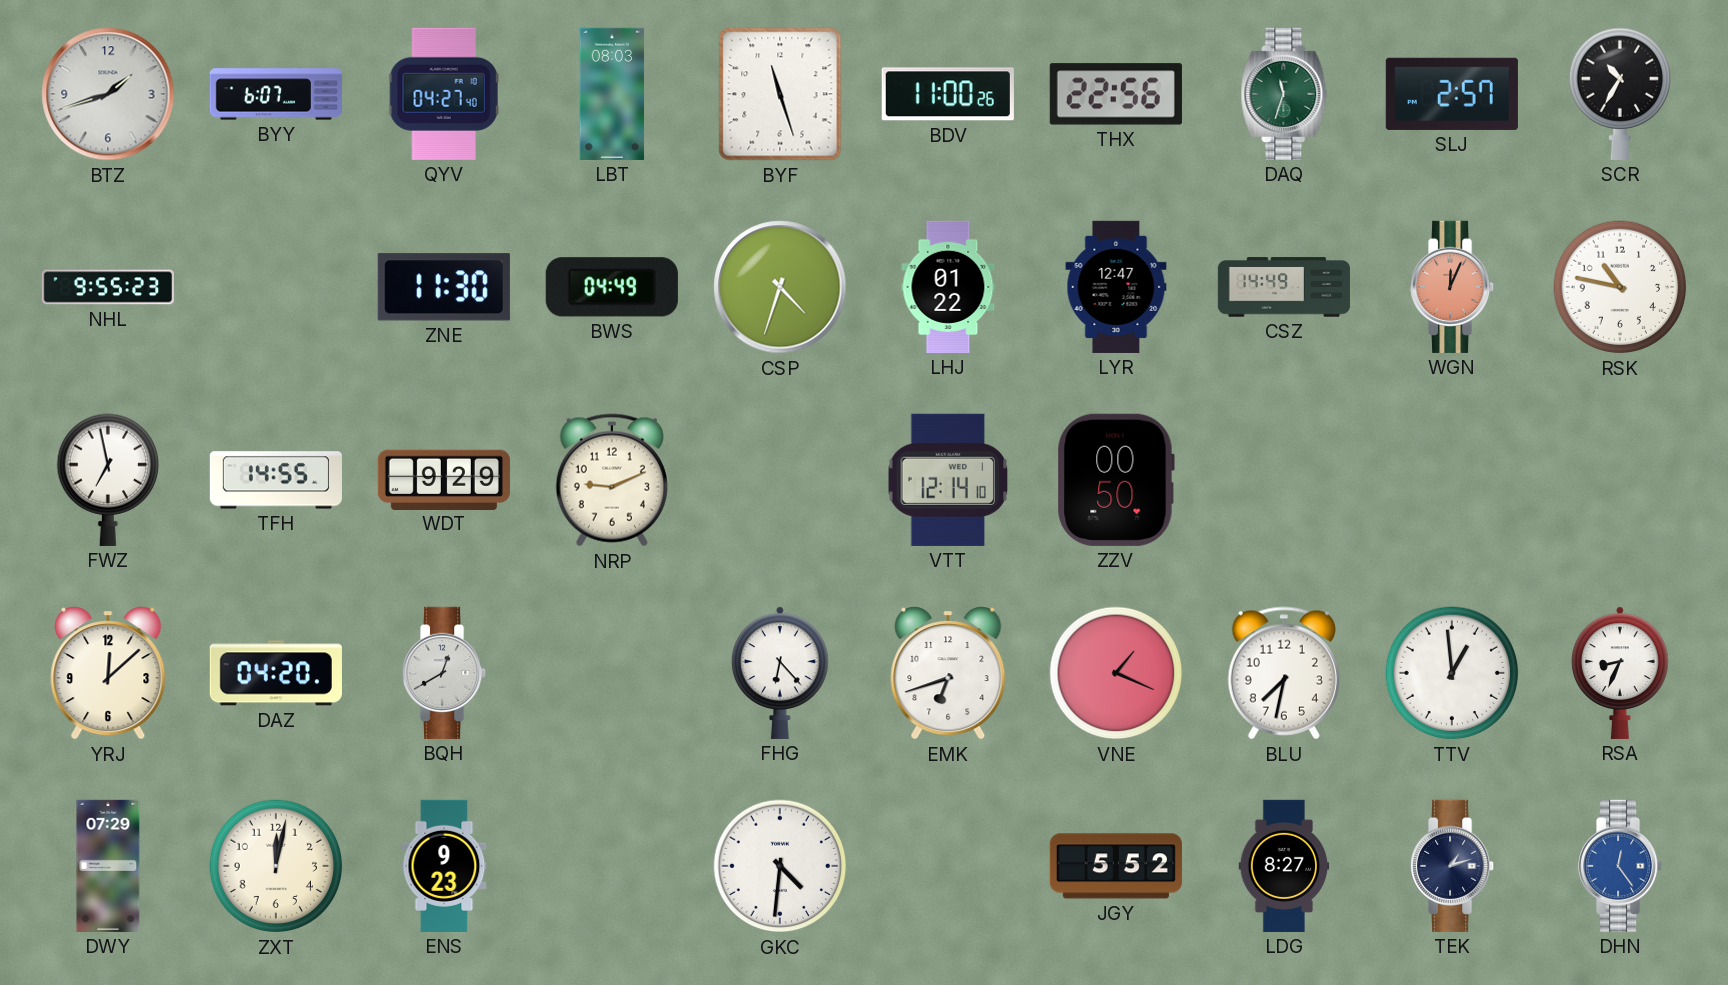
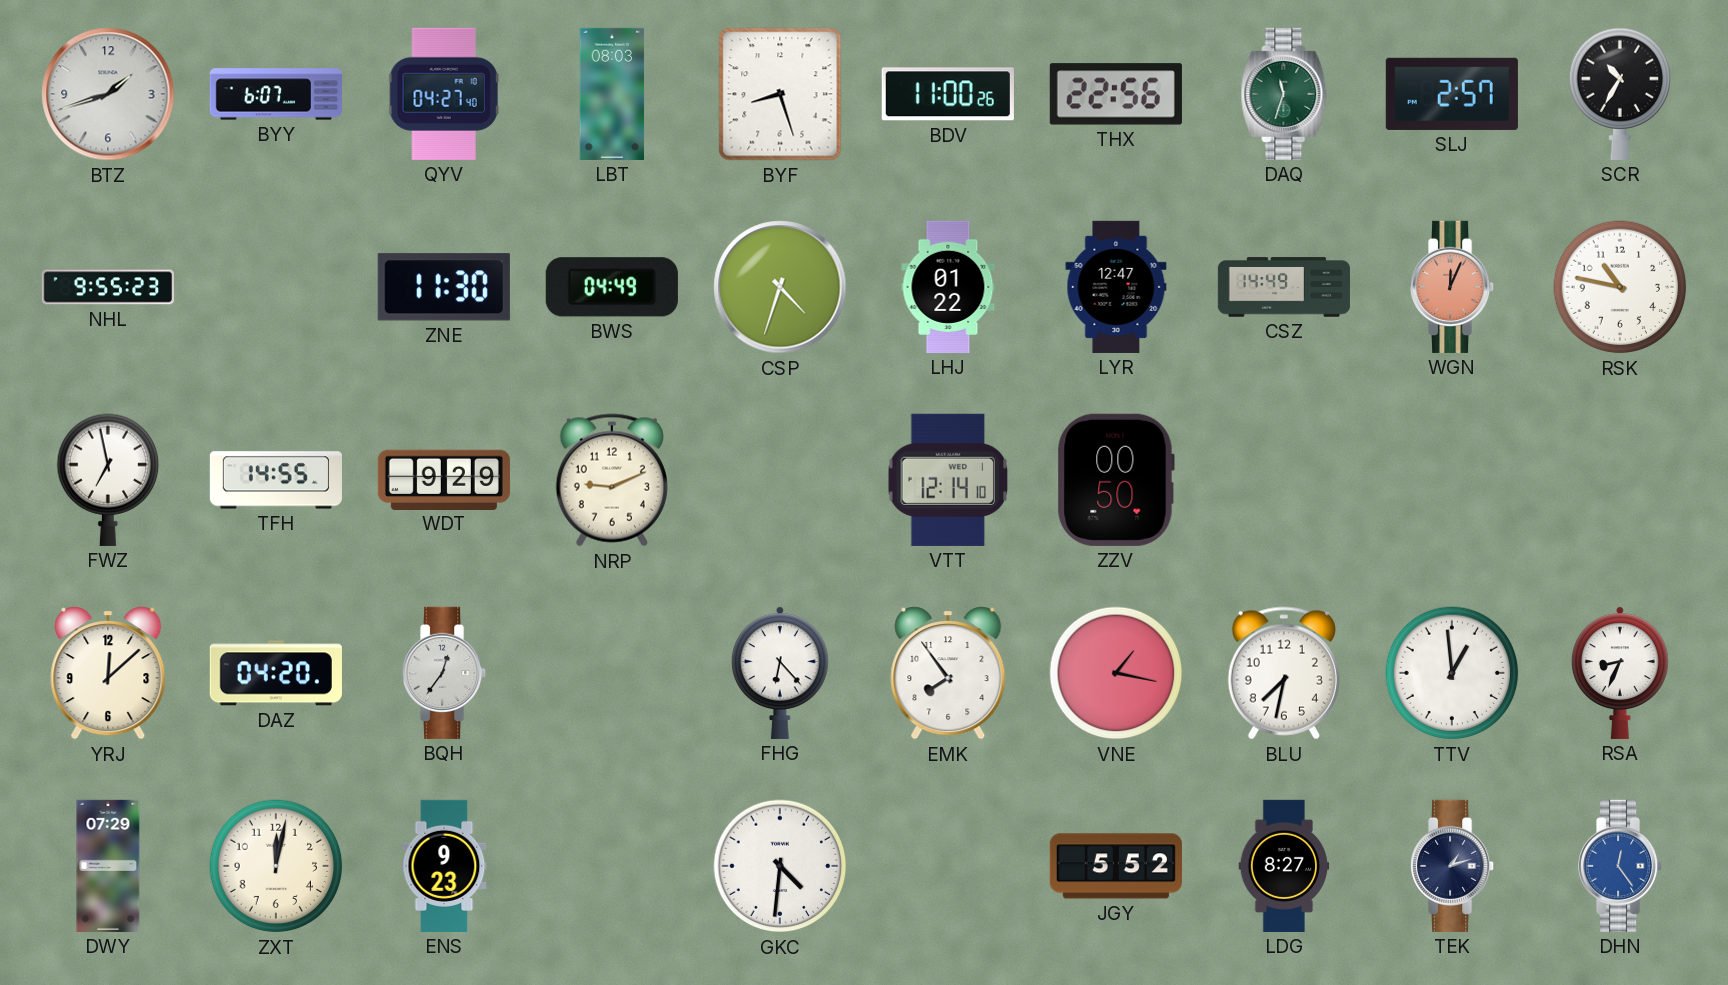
BYF: 11:27 -> 8:27 (780, 94)
BQH: 12:40 -> 12:36 (445, 673)
EMK: 6:42 -> 7:54 (948, 673)
VNE: 1:19 -> 1:17 (1116, 673)
